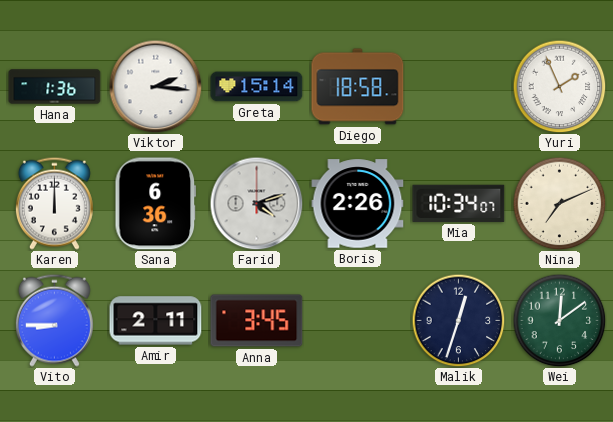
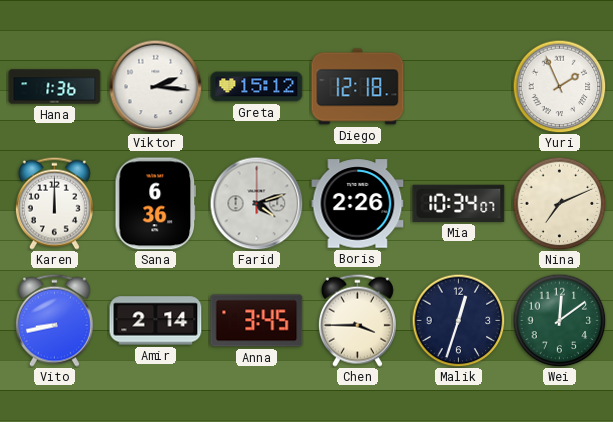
Greta: 15:14 -> 15:12 (257, 87)
Diego: 18:58 -> 12:18 (358, 87)
Vito: 8:45 -> 8:43 (54, 320)
Amir: 2:11 -> 2:14 (156, 321)
Chen: none -> 3:45 (357, 320)
